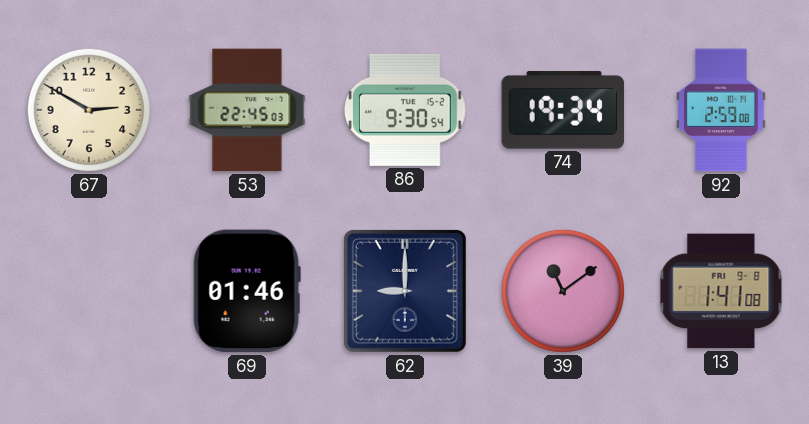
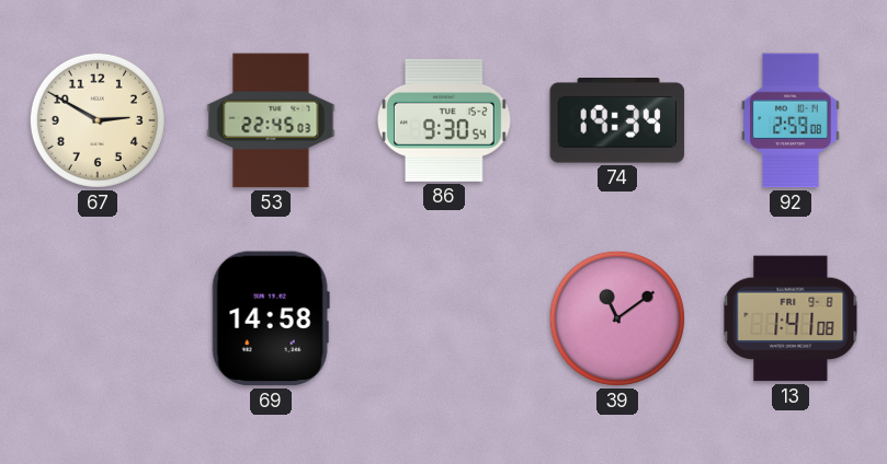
69: 01:46 -> 14:58 (271, 318)
62: 9:00 -> none (405, 291)
